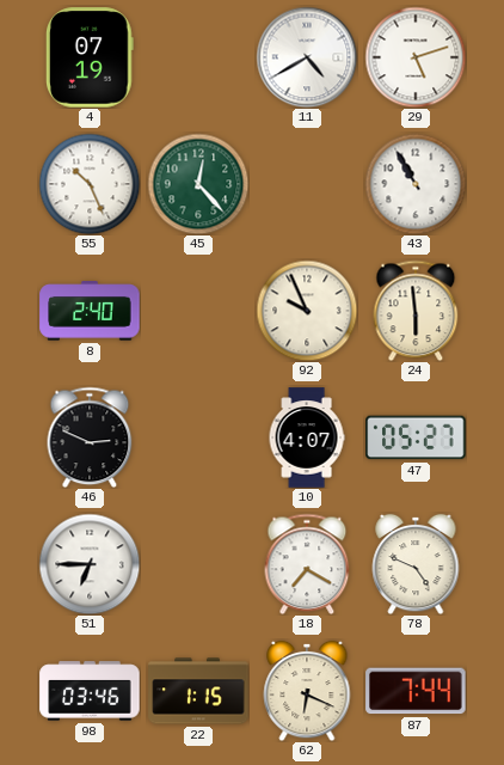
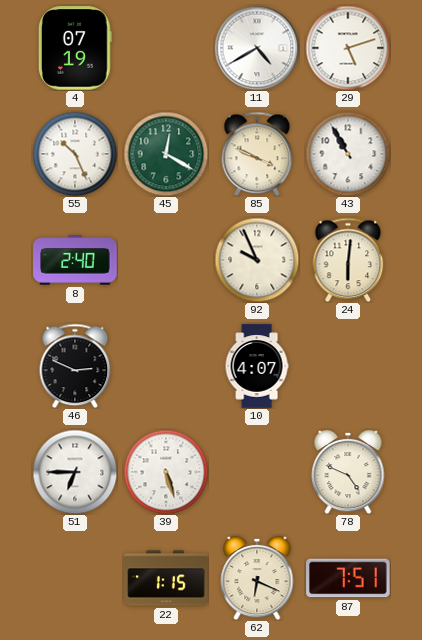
45: 12:23 -> 12:20 (166, 154)
85: none -> 3:49 (257, 154)
24: 5:59 -> 6:01 (348, 260)
47: 05:27 -> none (416, 437)
39: none -> 5:27 (166, 472)
18: 7:20 -> none (307, 564)
98: 03:46 -> none (90, 691)
87: 7:44 -> 7:51 (348, 578)
